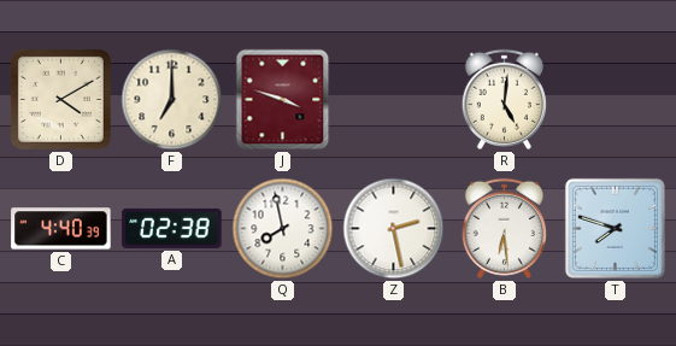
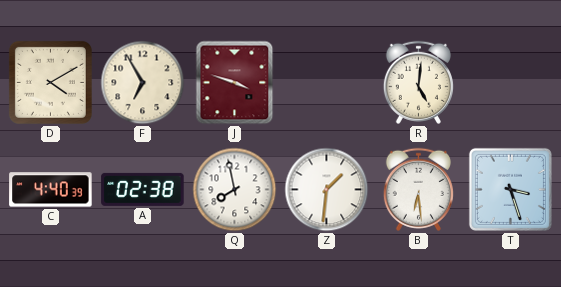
F: 7:00 -> 6:55 (143, 83)
Z: 2:28 -> 1:31 (327, 190)
T: 7:48 -> 3:27 (510, 189)
